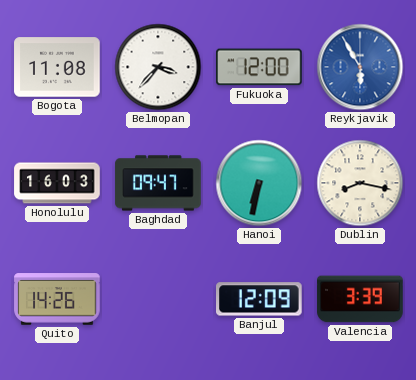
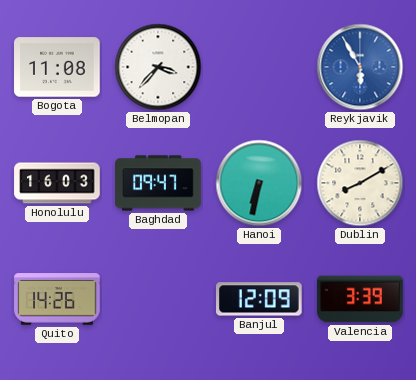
Fukuoka: 12:00 -> none (260, 67)
Dublin: 8:17 -> 8:10 (360, 183)
